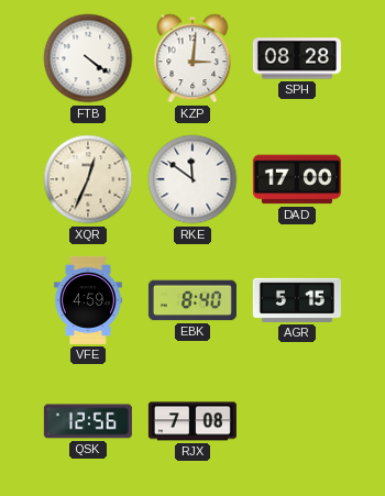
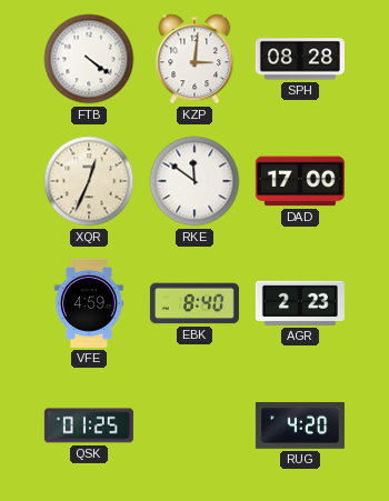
AGR: 5:15 -> 2:23 (300, 303)
QSK: 12:56 -> 01:25 (89, 425)
RJX: 7:08 -> none (193, 421)
RUG: none -> 4:20 (300, 427)
